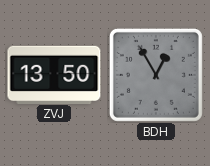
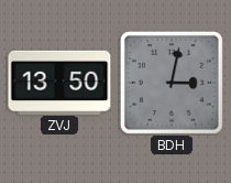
BDH: 12:55 -> 3:02 (172, 83)
